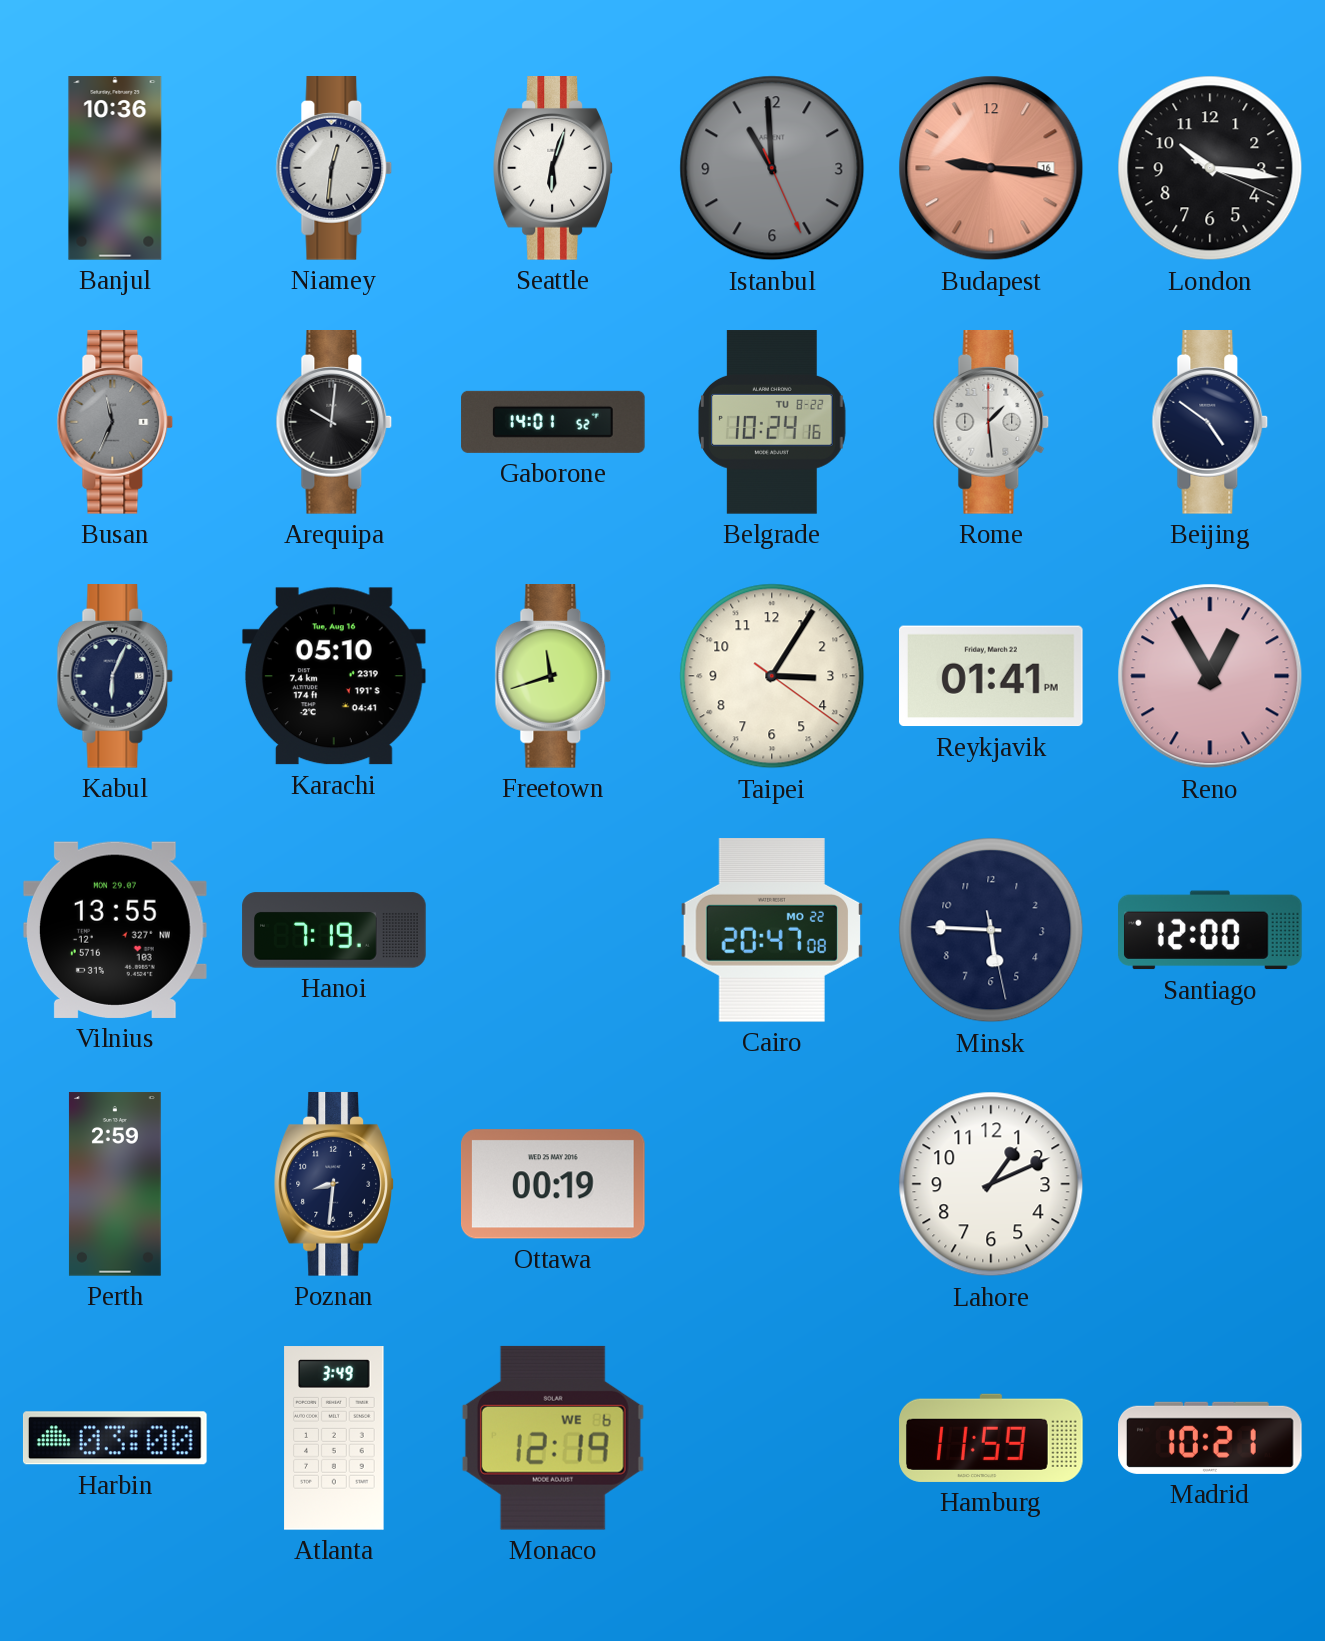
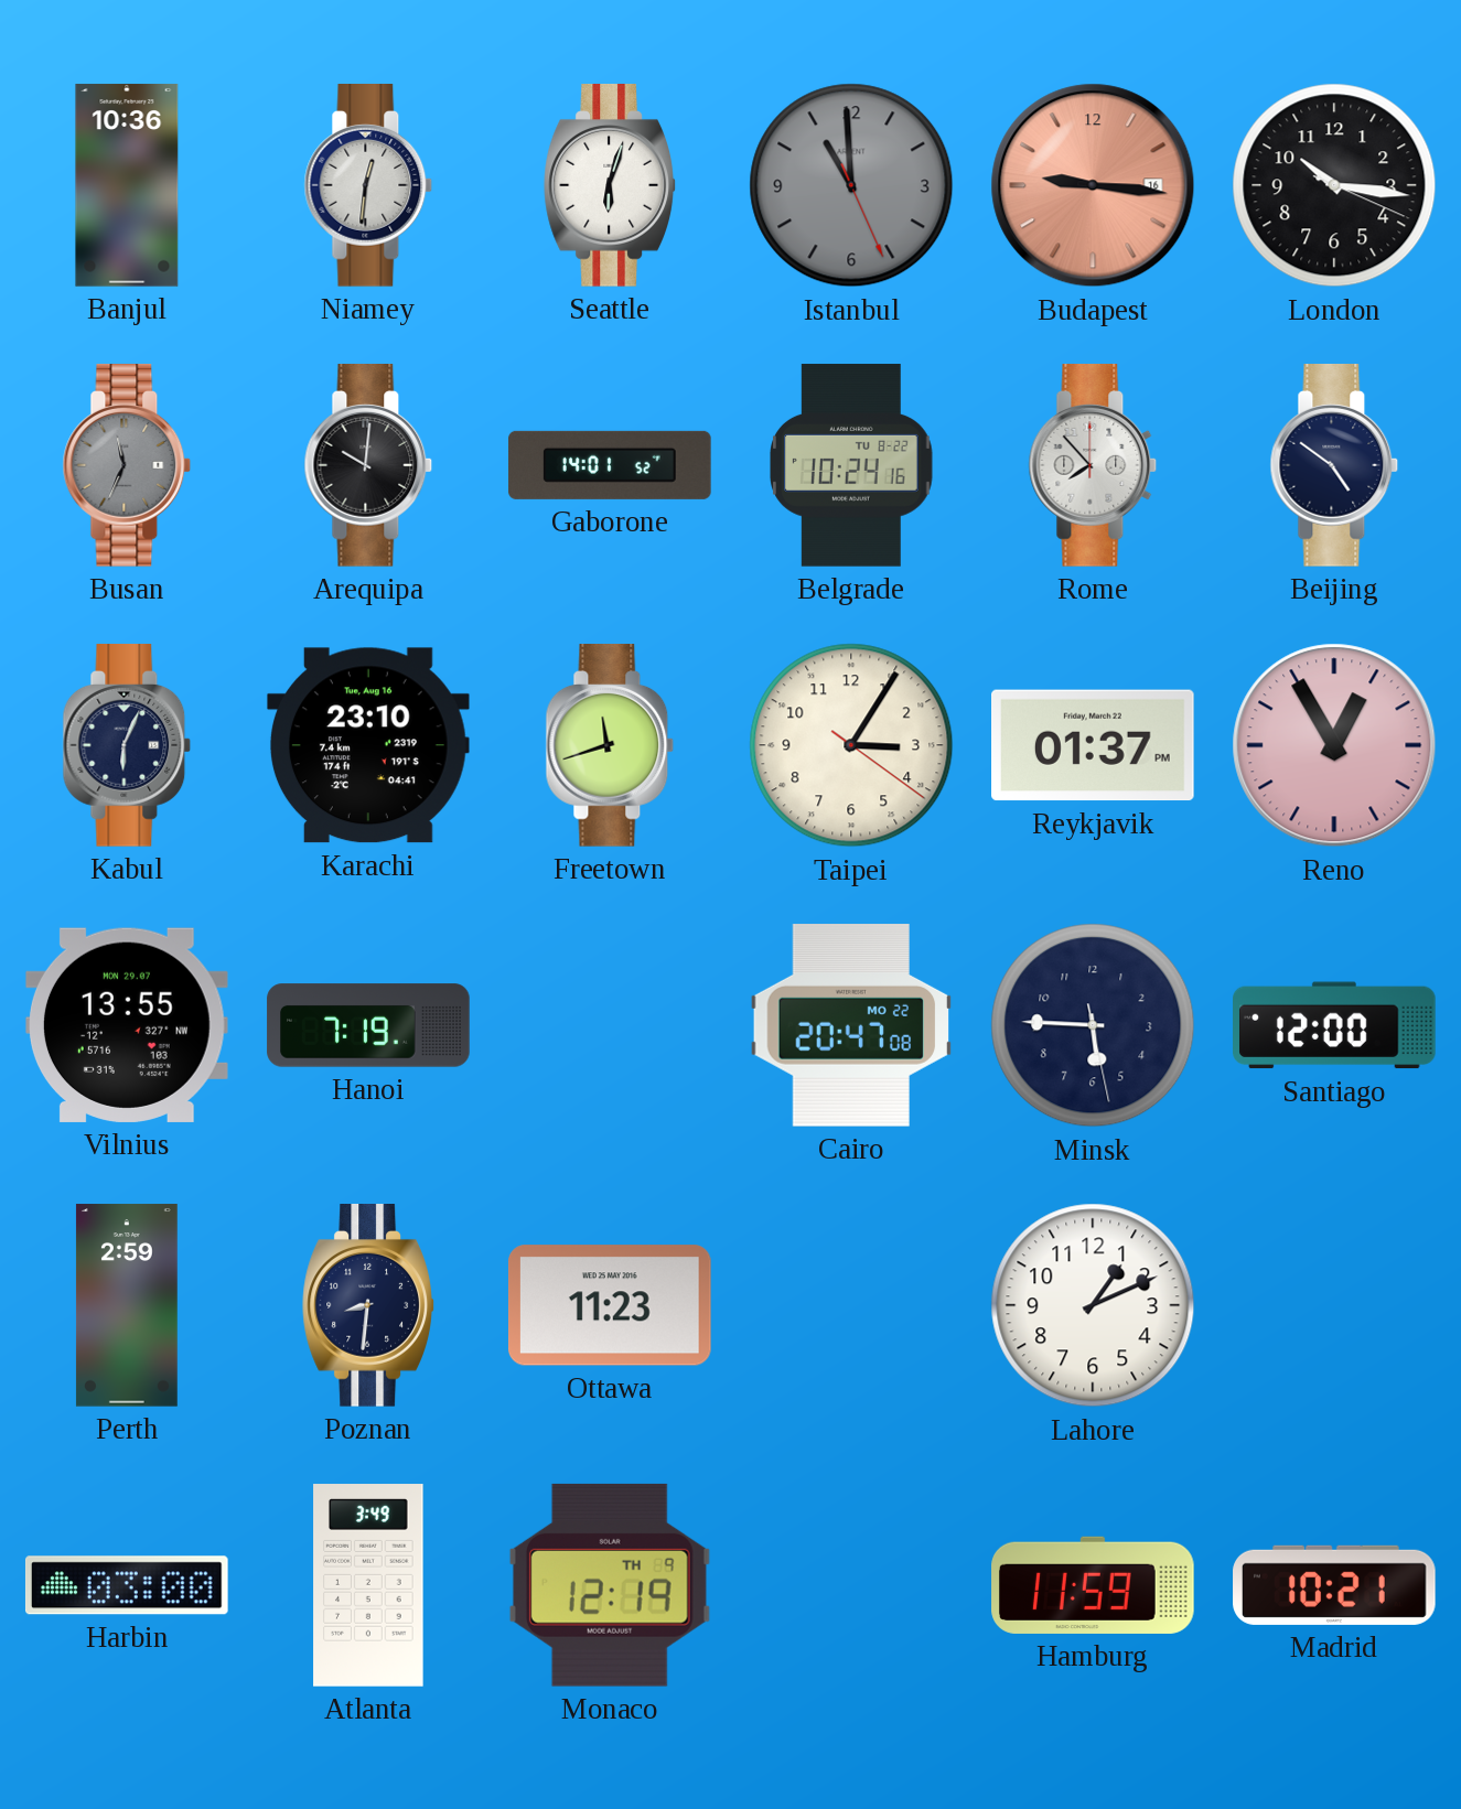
Rome: 1:29 -> 7:53 (1093, 466)
Karachi: 05:10 -> 23:10 (368, 745)
Reykjavik: 01:41 -> 01:37 (1094, 745)
Ottawa: 00:19 -> 11:23 (610, 1305)
Monaco date: WE 6 -> TH 9 (610, 1585)
